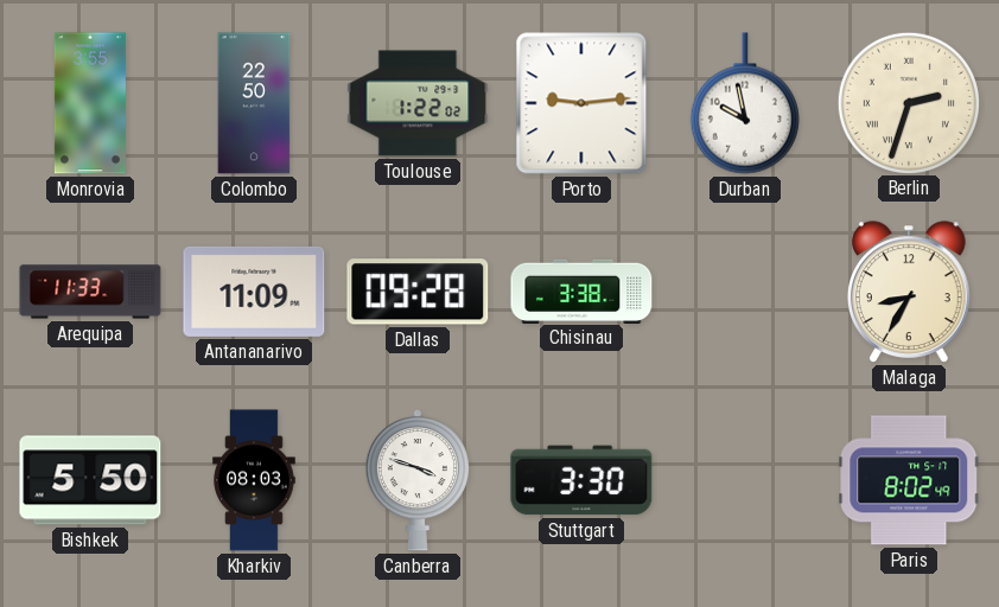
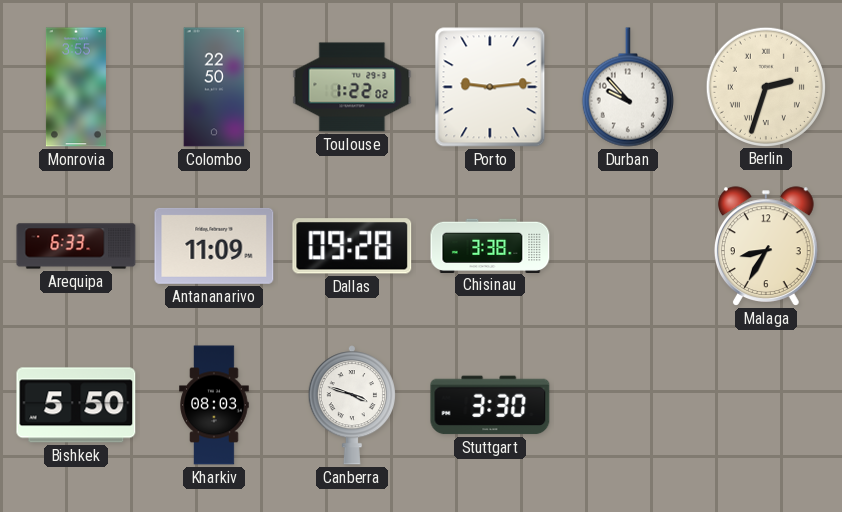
Durban: 9:58 -> 9:53 (628, 87)
Arequipa: 11:33 -> 6:33 (76, 246)
Paris: 8:02 -> none (909, 480)
